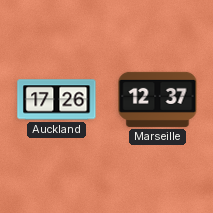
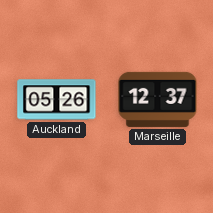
Auckland: 17:26 -> 05:26 (57, 100)
